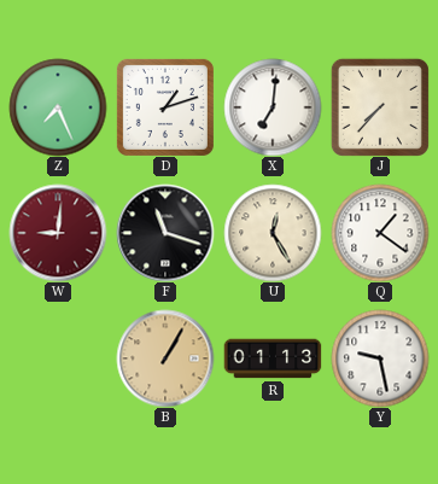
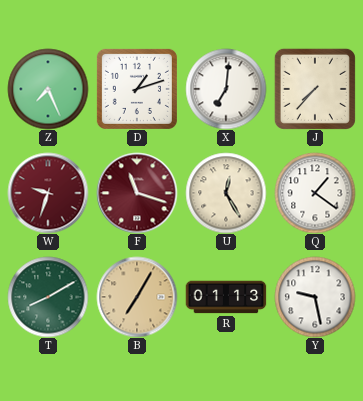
W: 9:01 -> 9:33 (48, 193)
F dial: black -> burgundy (137, 193)
T: none -> 8:10 (48, 297)
B: 1:05 -> 7:05 (137, 297)
